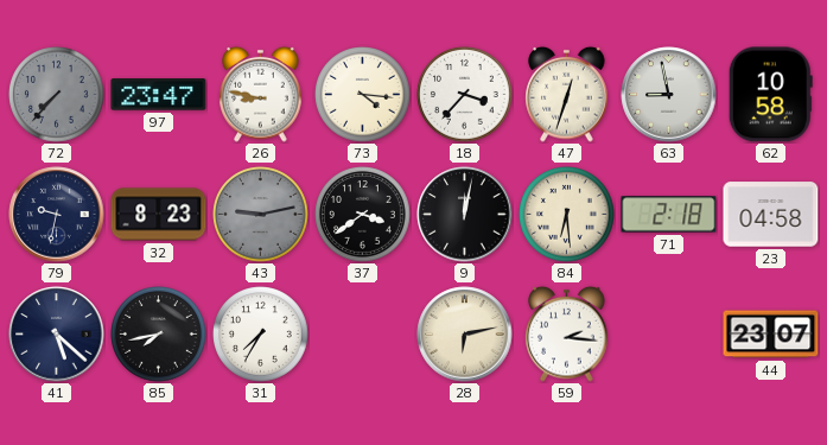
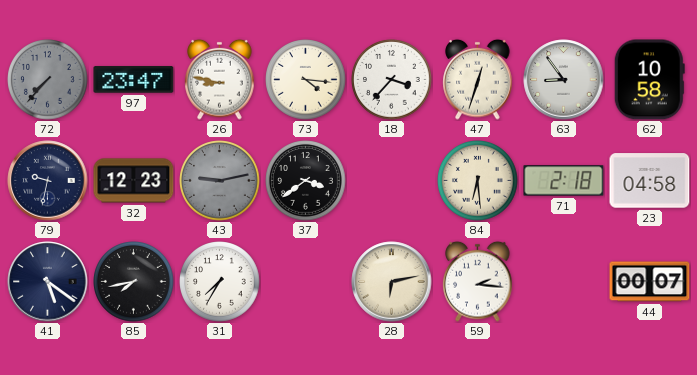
63: 8:58 -> 8:54 (564, 80)
32: 8:23 -> 12:23 (134, 181)
9: 12:02 -> none (465, 215)
41: 5:22 -> 5:21 (48, 282)
44: 23:07 -> 00:07 (650, 282)
